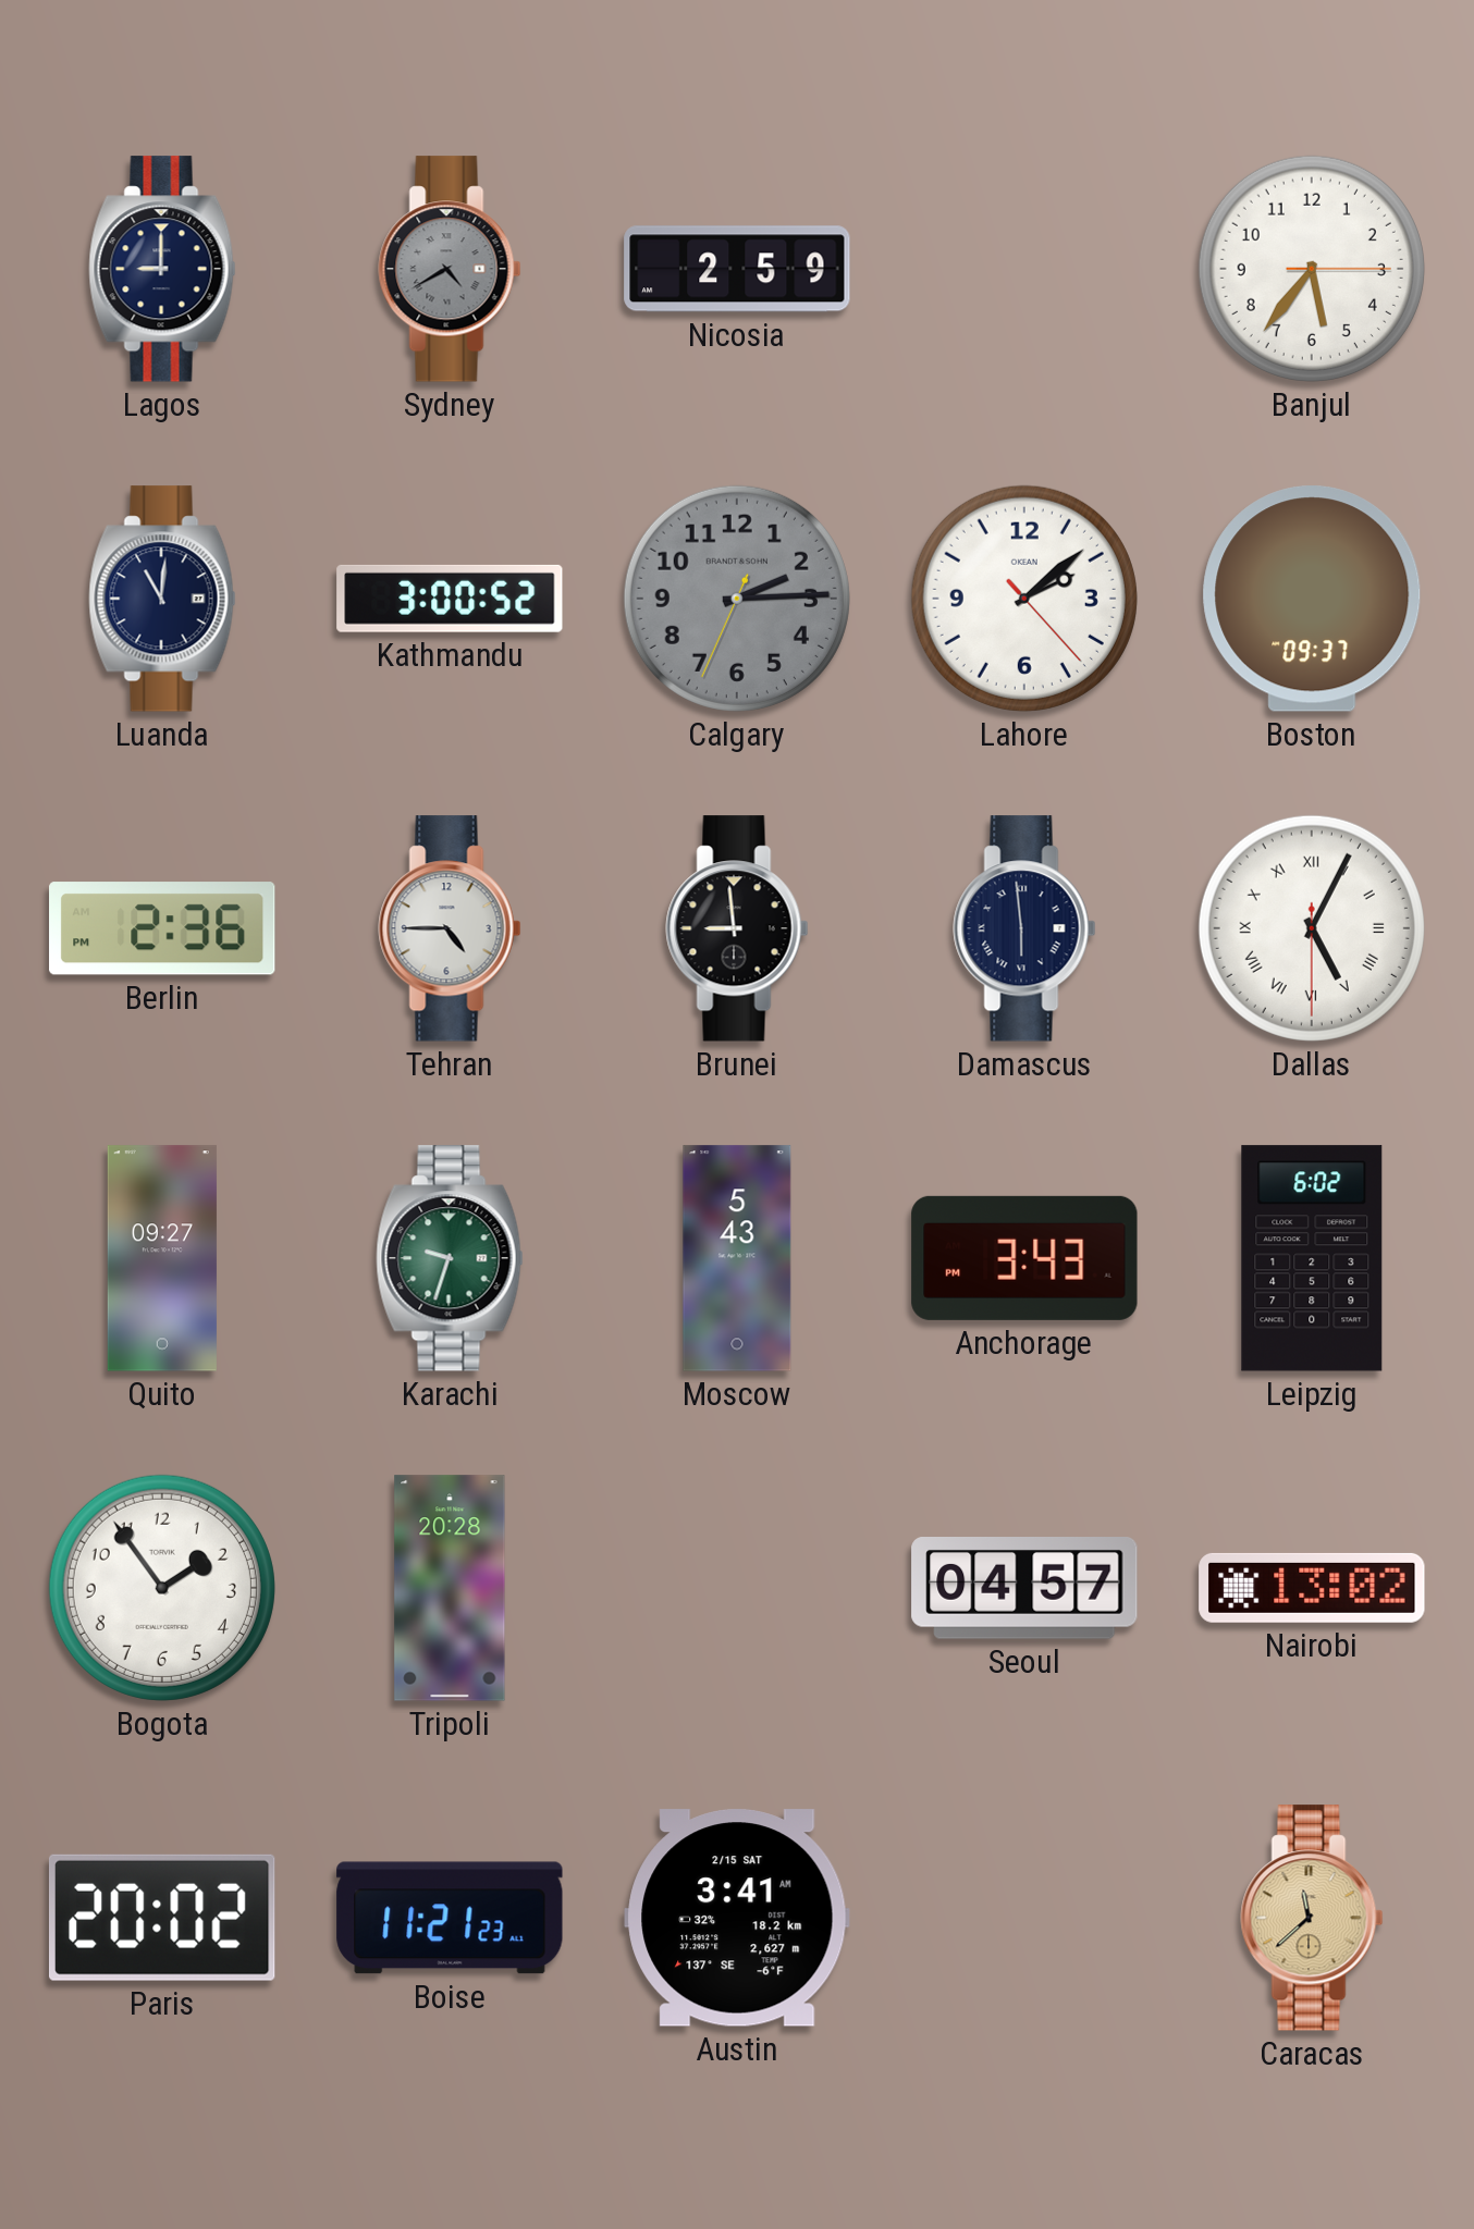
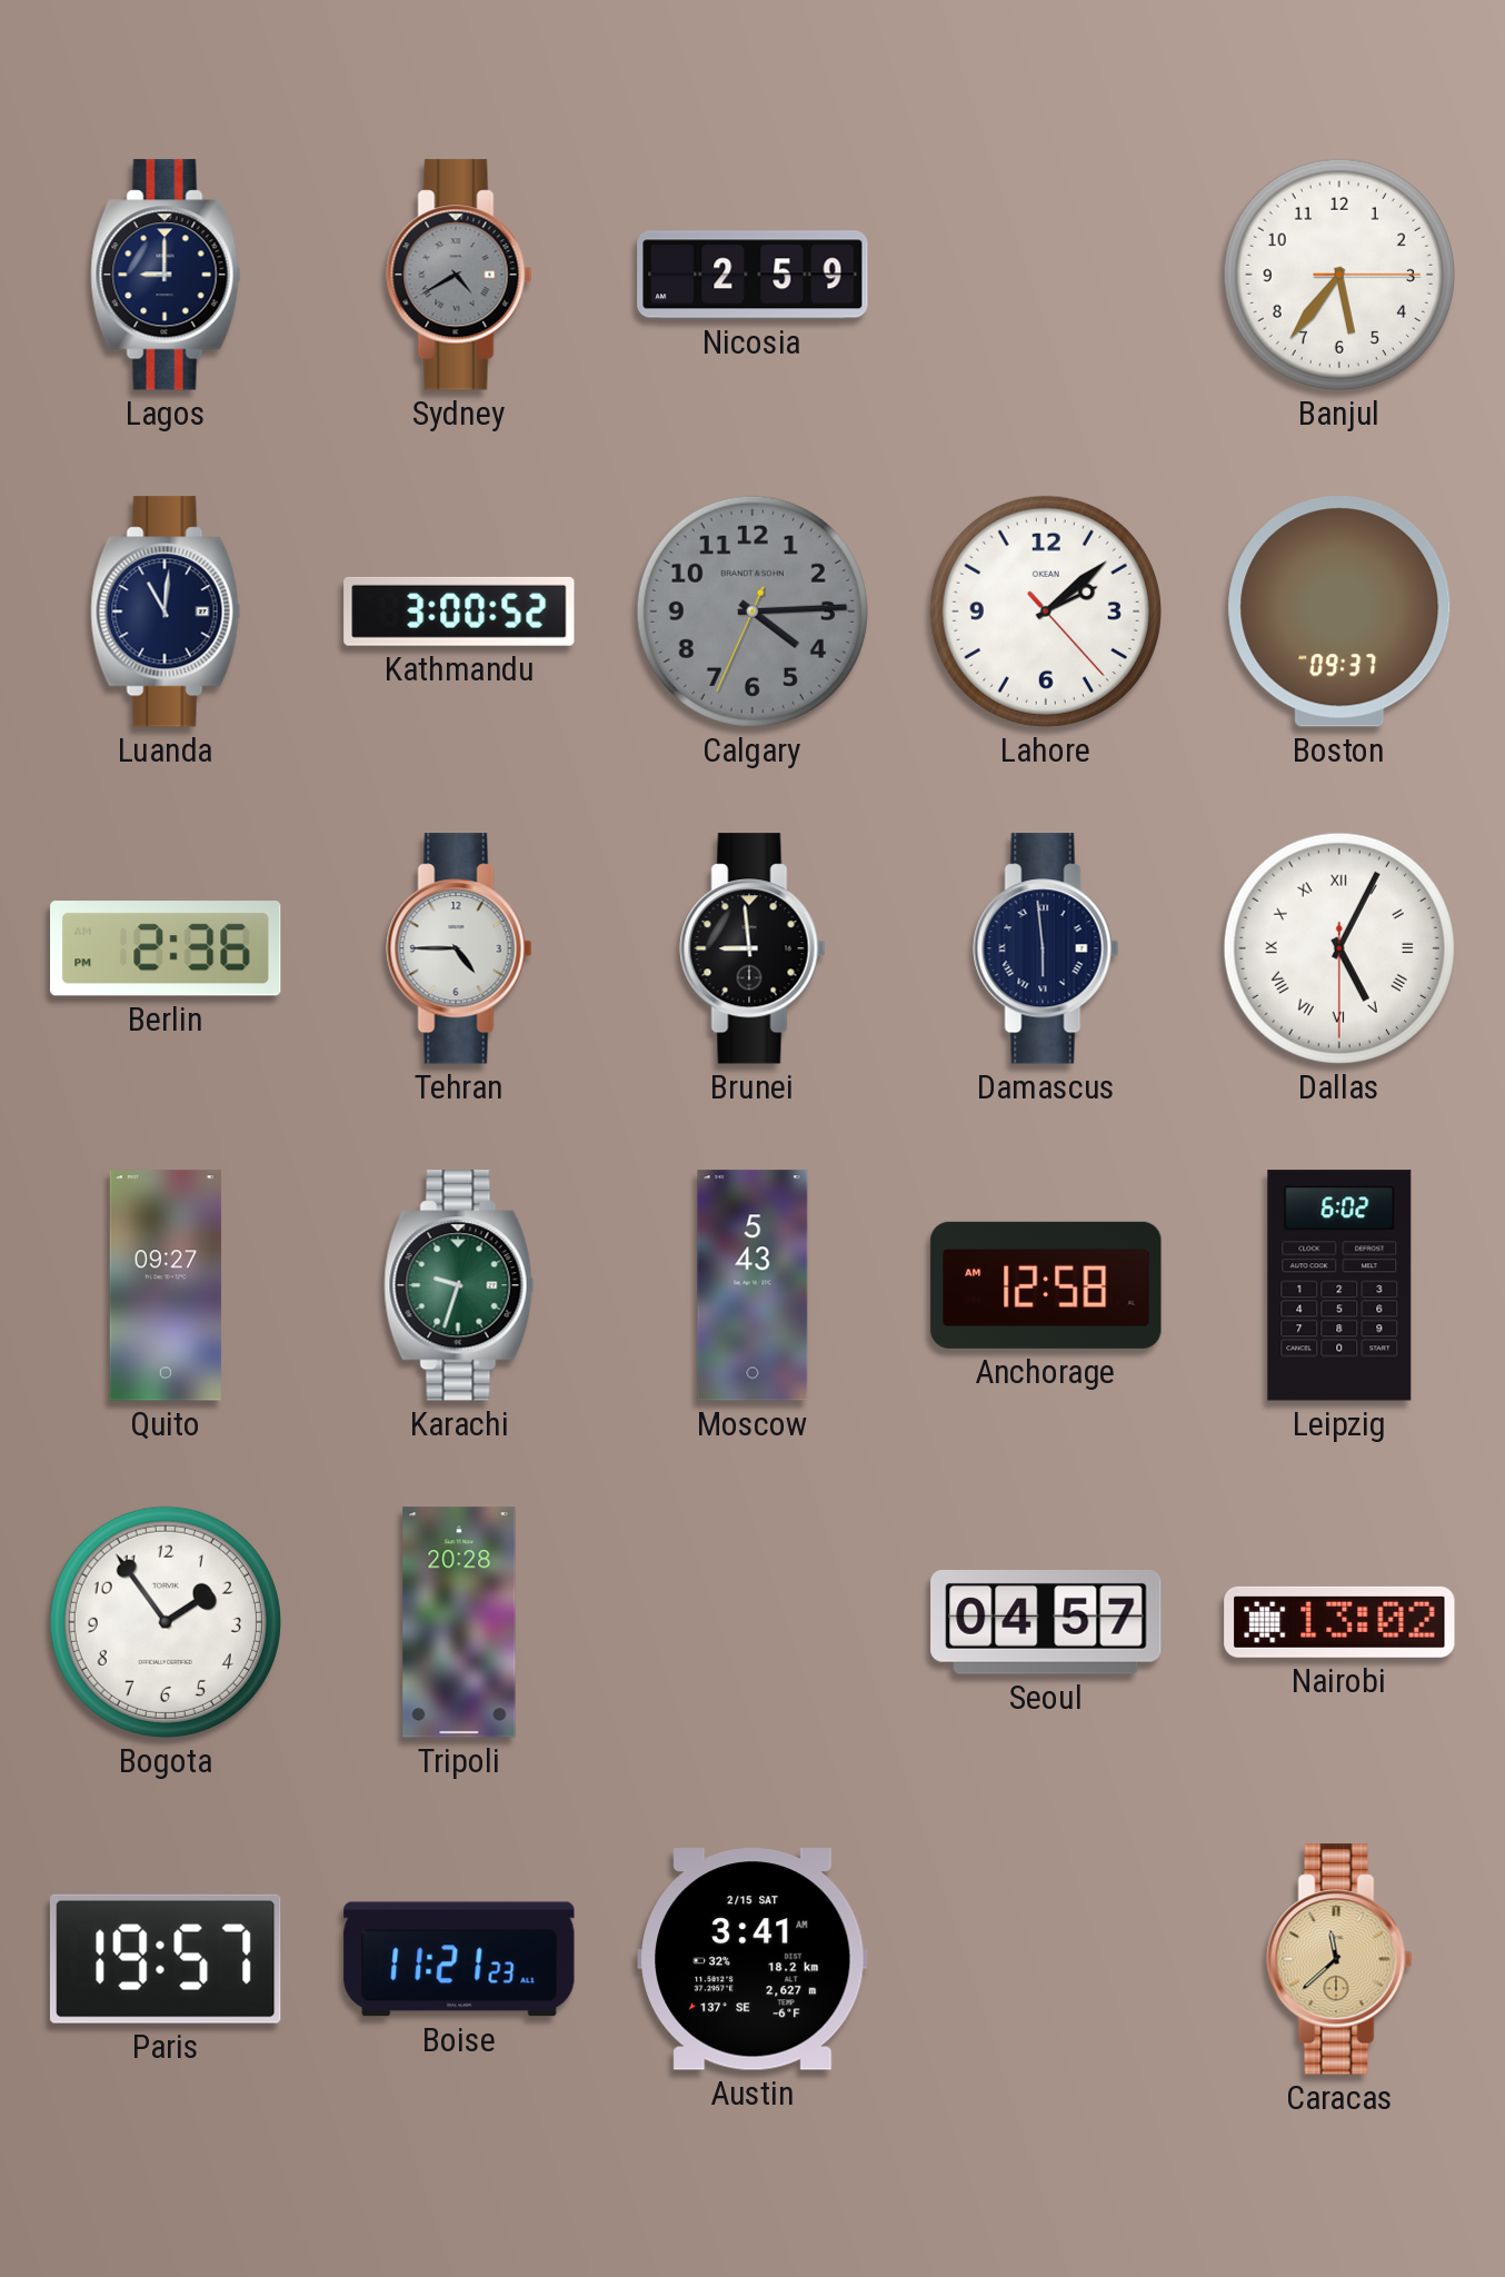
Calgary: 2:14 -> 4:14 (752, 611)
Anchorage: 3:43 -> 12:58 (1046, 1285)
Paris: 20:02 -> 19:57 (166, 1959)
